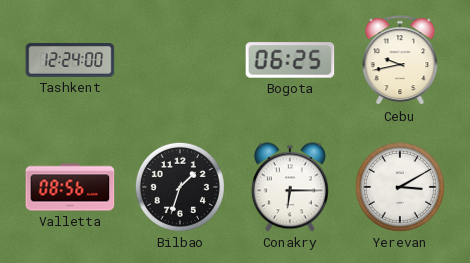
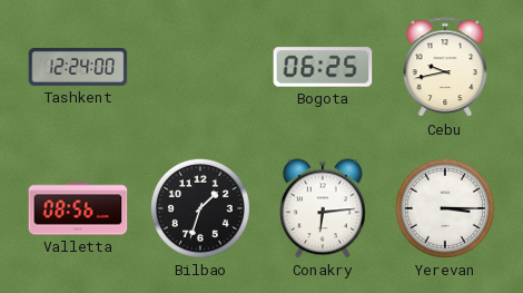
Conakry: 6:15 -> 6:14 (323, 208)
Yerevan: 3:10 -> 3:15 (445, 208)
